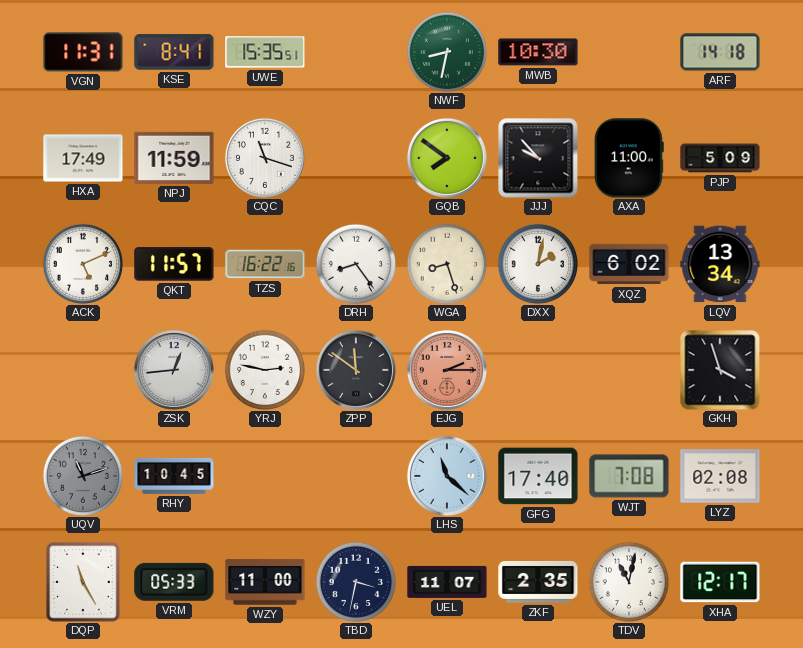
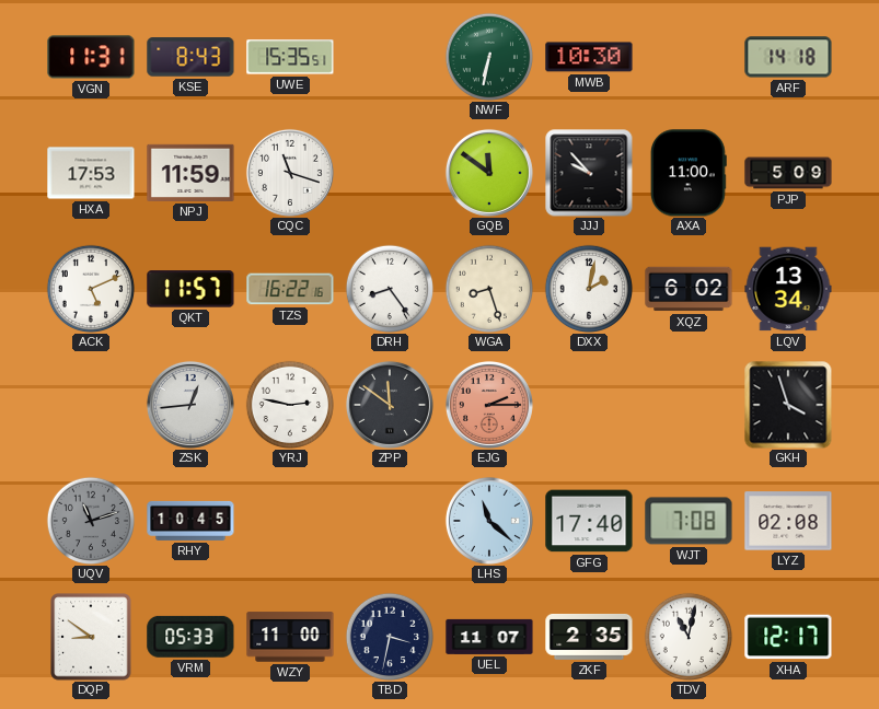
KSE: 8:41 -> 8:43 (190, 57)
NWF: 8:32 -> 6:32 (488, 56)
HXA: 17:49 -> 17:53 (91, 173)
GQB: 7:51 -> 11:51 (489, 173)
DQP: 11:25 -> 8:51 (91, 637)
